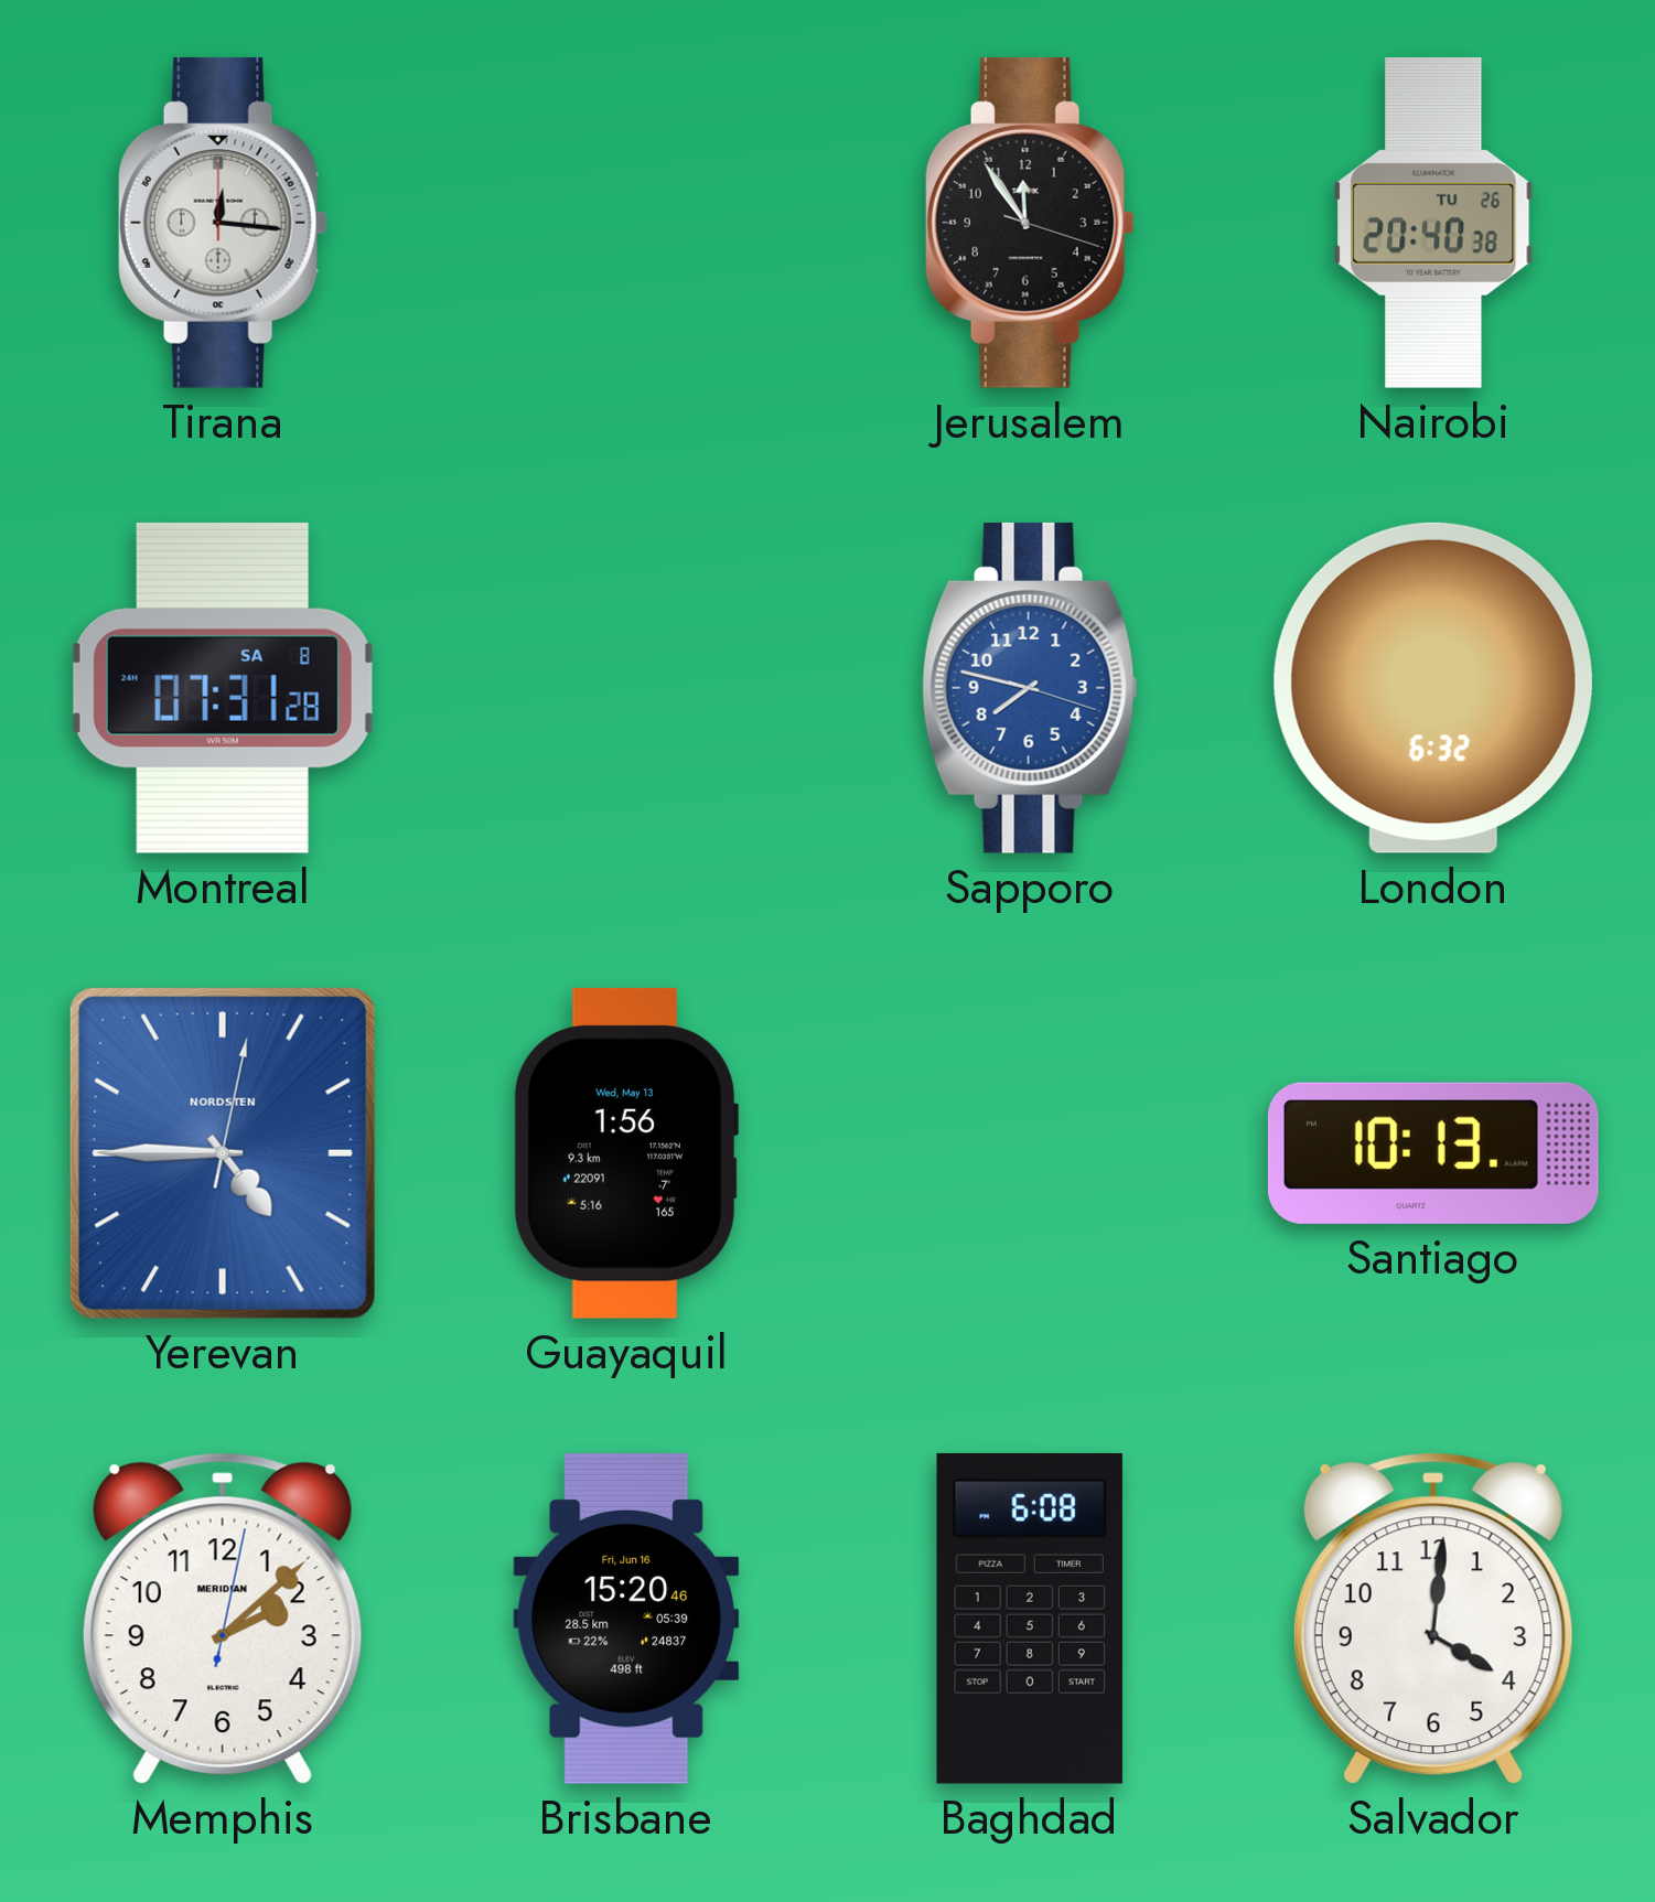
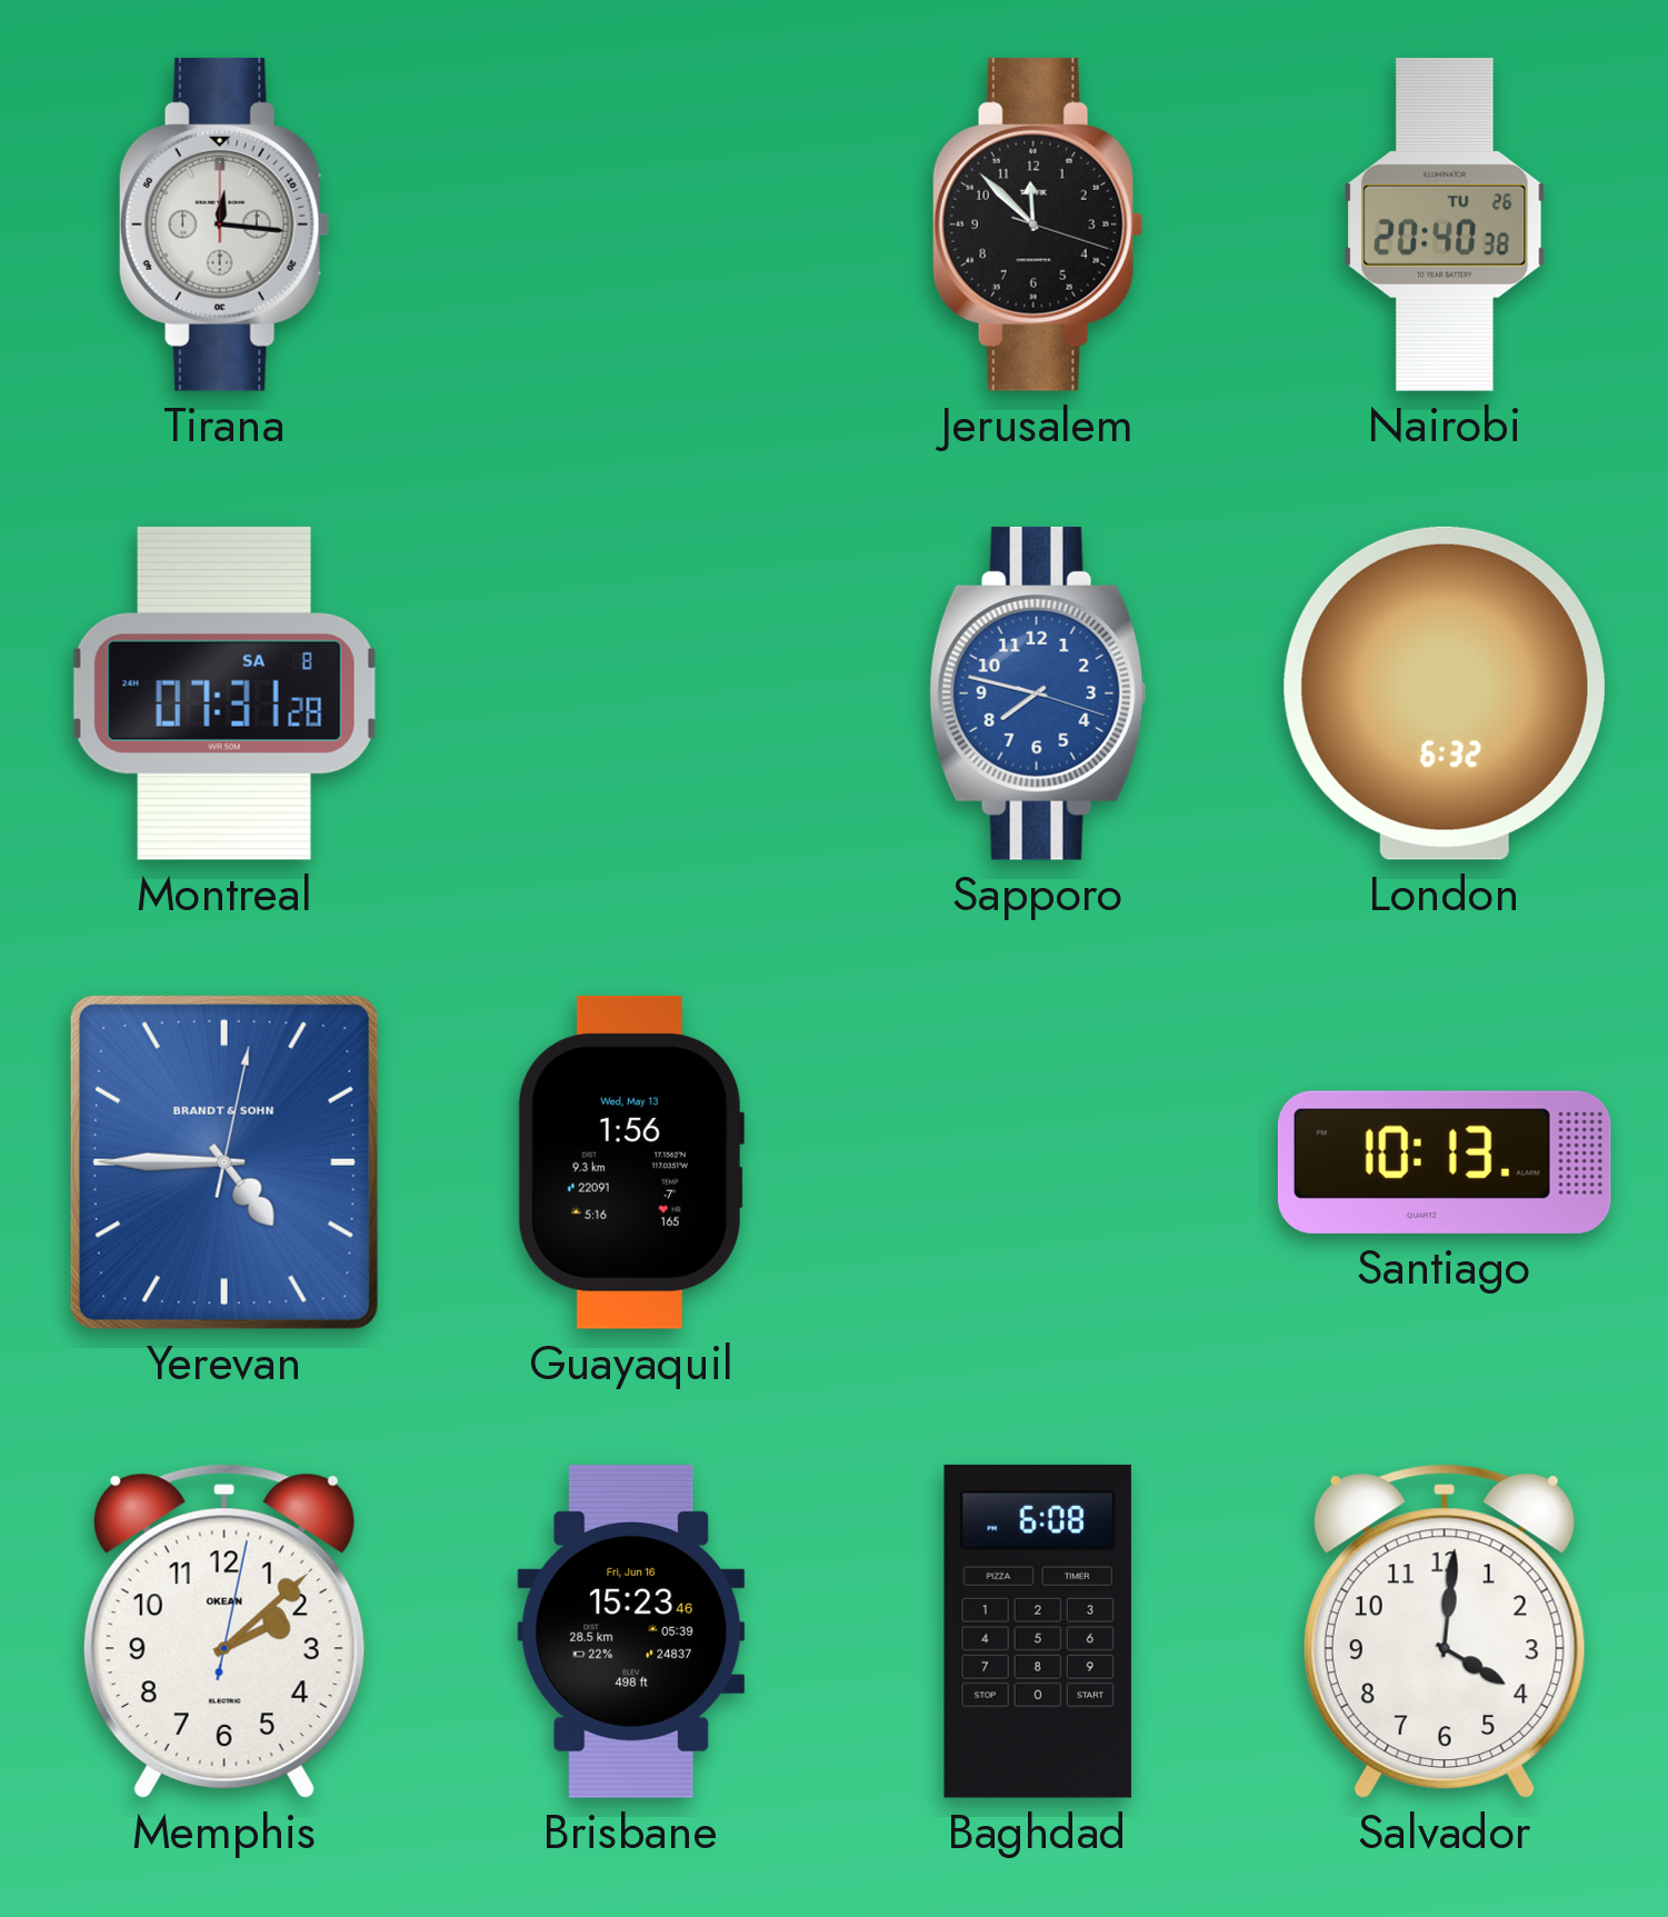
Jerusalem: 11:54 -> 11:52 (1038, 224)
Yerevan brand: NORDSTEN -> BRANDT & SOHN (224, 1162)
Memphis brand: MERIDIAN -> OKEAN (224, 1631)
Brisbane: 15:20 -> 15:23 (631, 1631)
